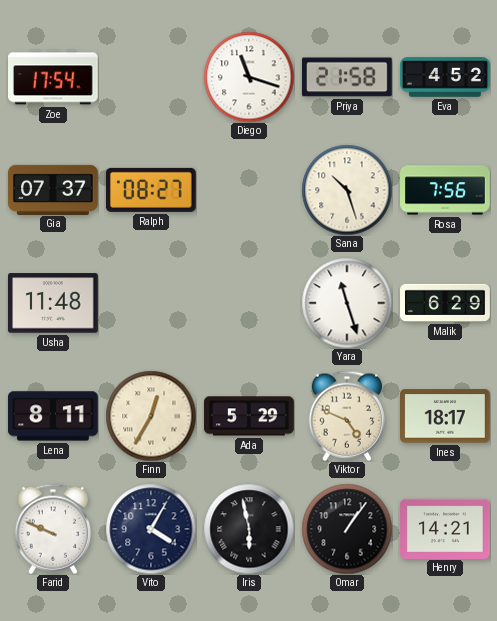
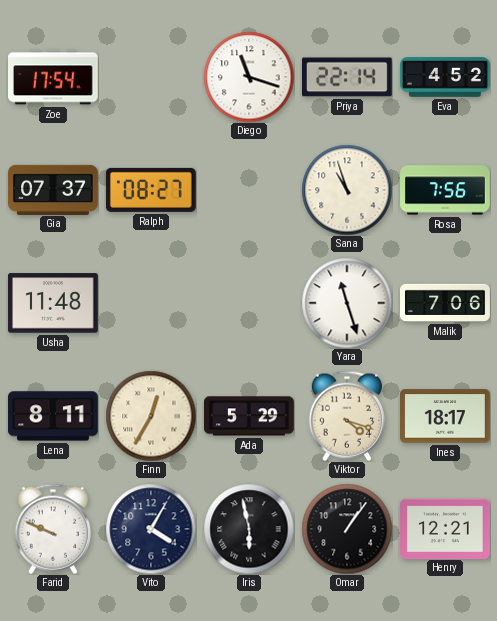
Priya: 21:58 -> 22:14 (348, 77)
Sana: 10:27 -> 10:57 (347, 190)
Malik: 6:29 -> 7:06 (445, 303)
Viktor: 4:49 -> 4:18 (347, 416)
Henry: 14:21 -> 12:21 (446, 528)
